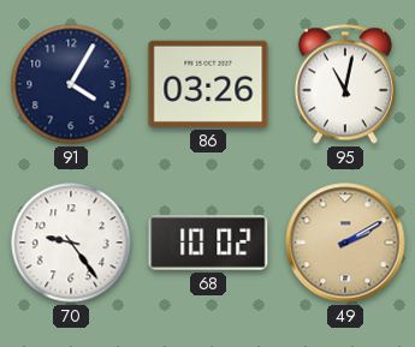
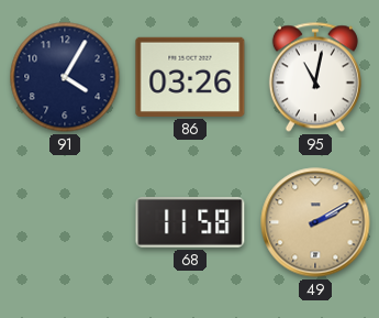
70: 9:24 -> none (71, 243)
68: 10:02 -> 11:58 (190, 222)
